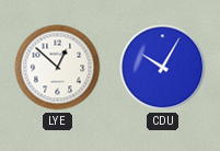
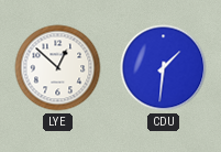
CDU: 10:05 -> 1:31 (164, 68)
